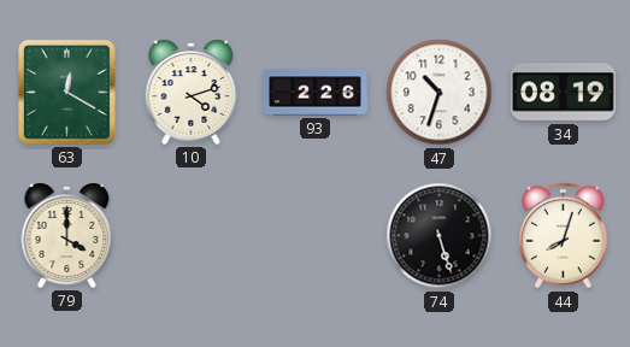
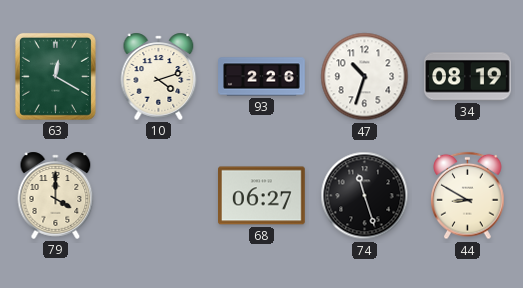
68: none -> 06:27 (262, 196)
74: 5:27 -> 11:27 (365, 196)
44: 8:03 -> 8:50 (468, 196)
